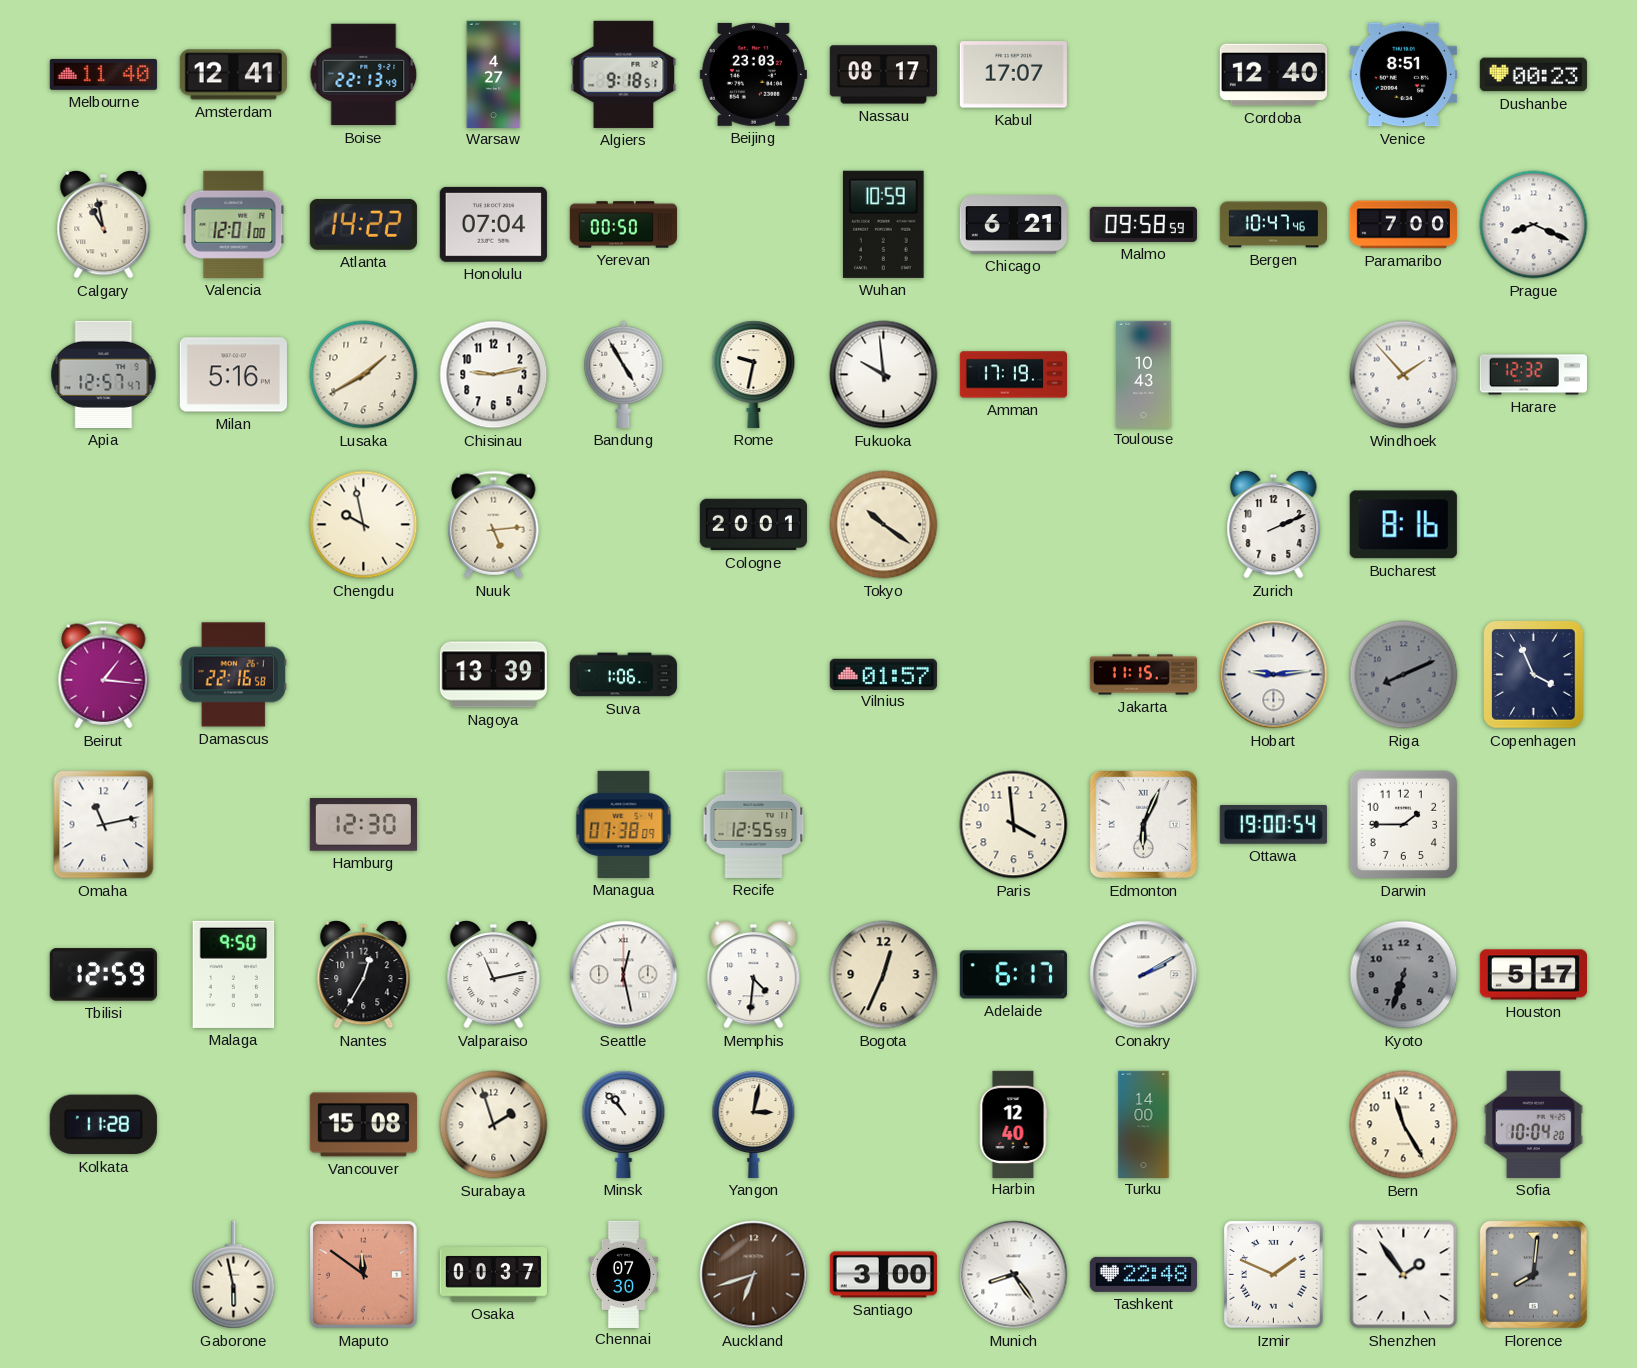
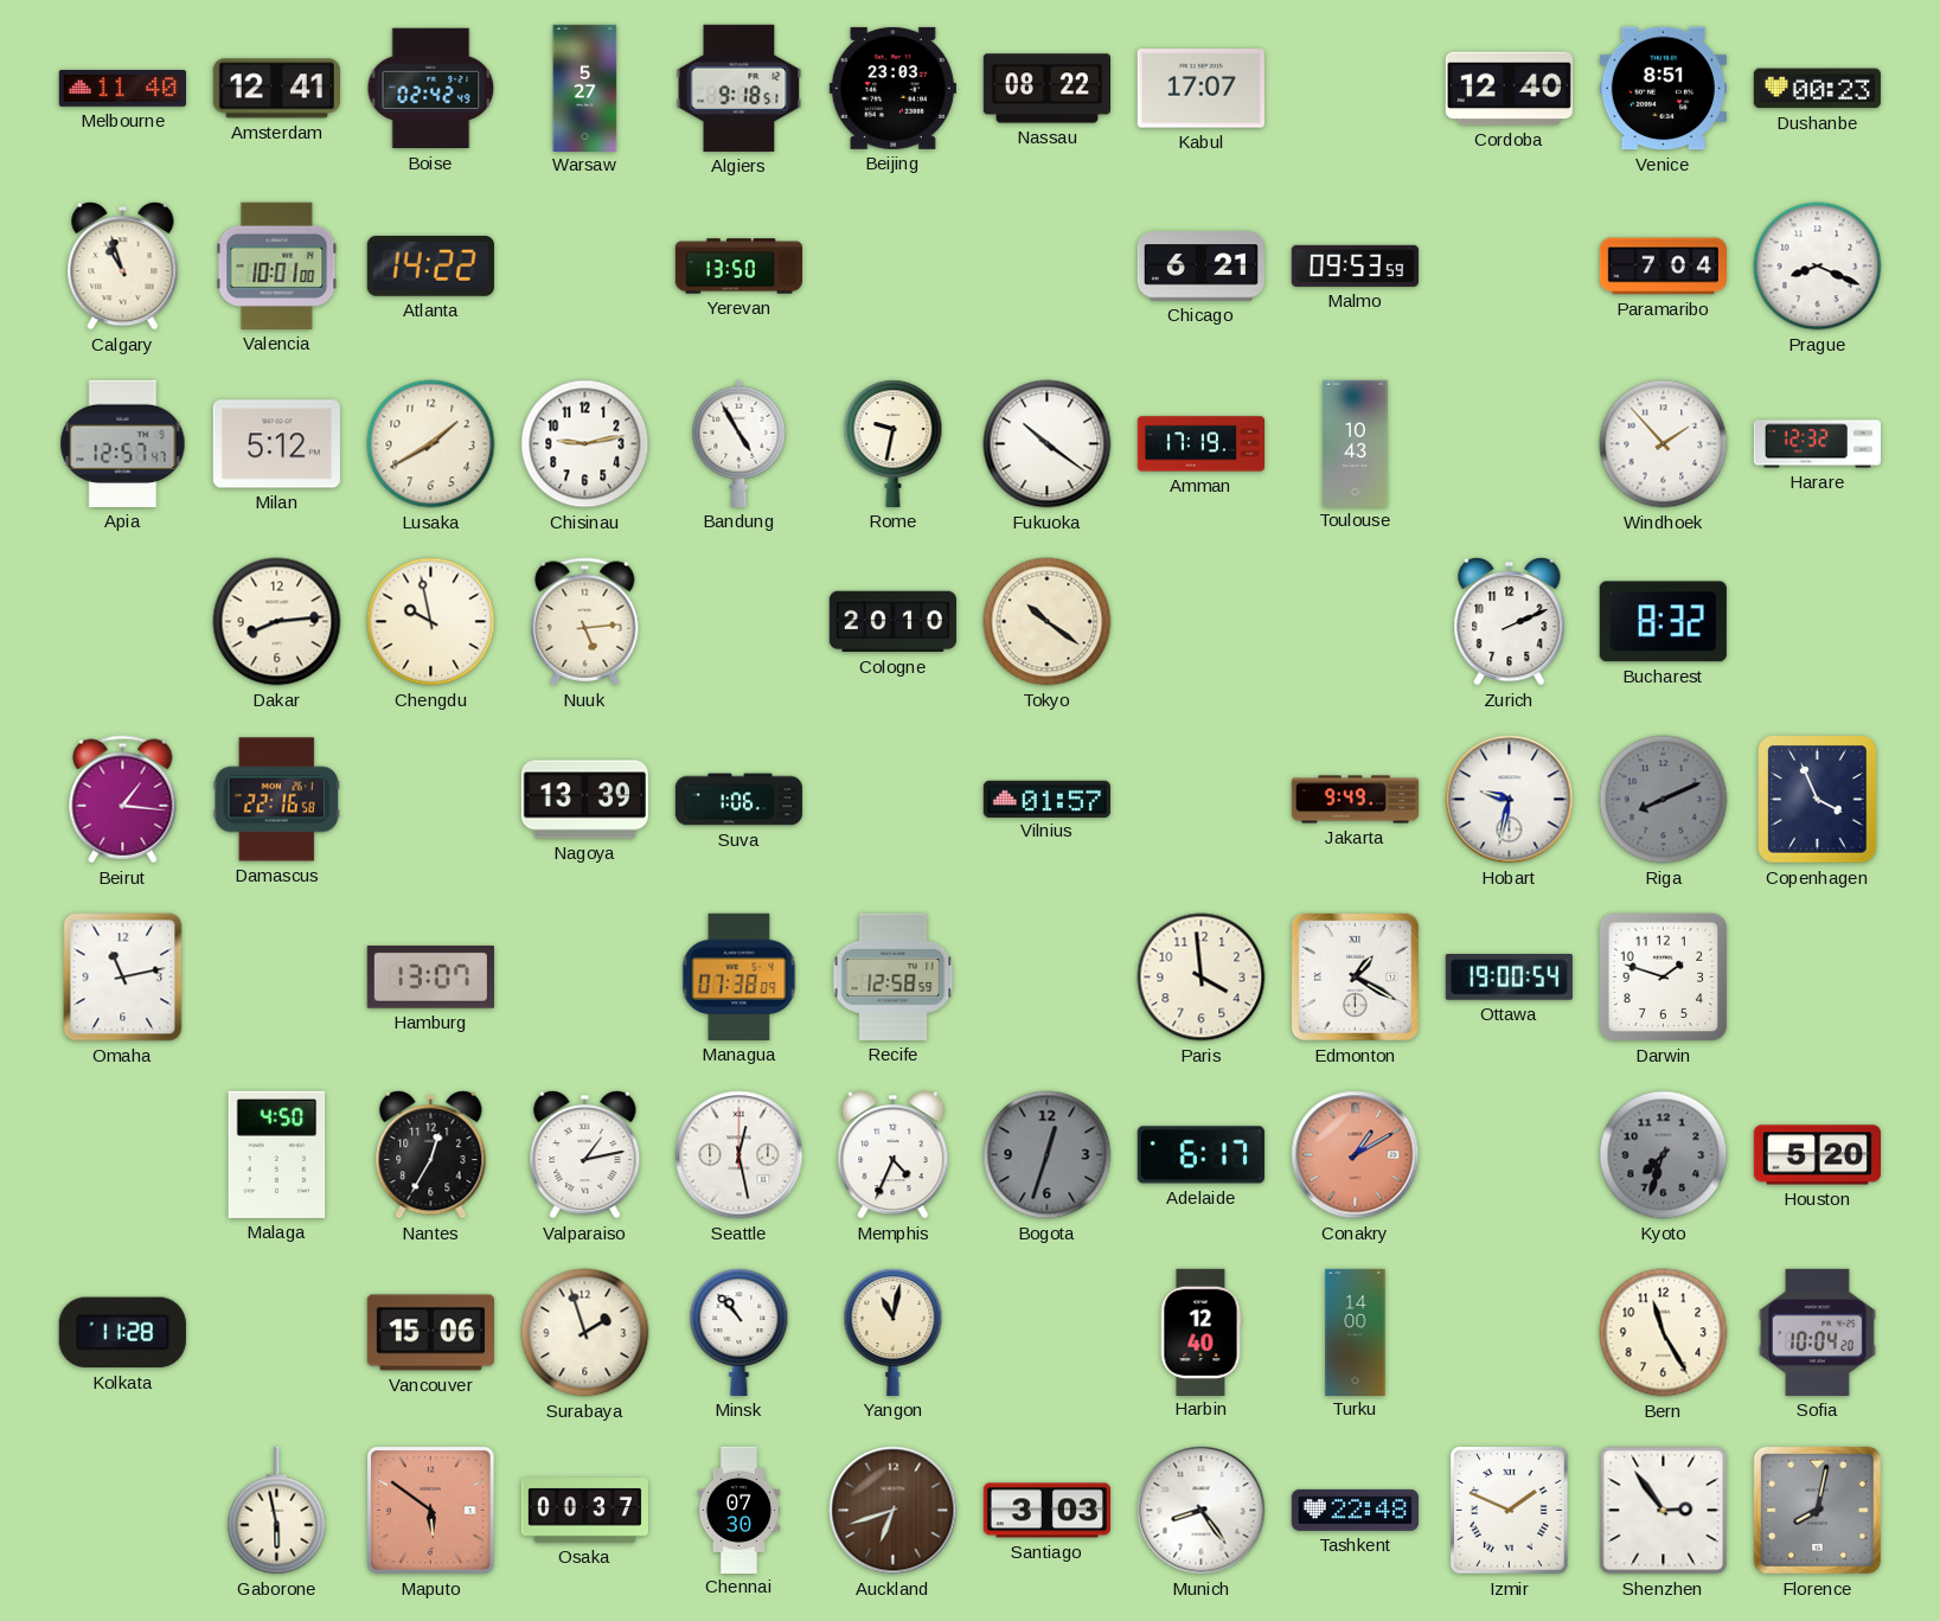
Boise: 22:13 -> 02:42 (431, 89)
Warsaw: 4:27 -> 5:27 (585, 88)
Nassau: 08:17 -> 08:22 (1046, 89)
Calgary: 10:58 -> 10:57 (123, 267)
Valencia: 12:01 -> 10:01 (277, 265)
Honolulu: 07:04 -> none (493, 224)
Yerevan: 00:50 -> 13:50 (738, 267)
Wuhan: 10:59 -> none (883, 224)
Malmo: 09:58 -> 09:53 (1355, 265)
Bergen: 10:47 -> none (1273, 225)
Paramaribo: 7:00 -> 7:04 (1663, 267)
Milan: 5:16 -> 5:12 (276, 444)
Fukuoka: 9:59 -> 10:21 (1048, 444)
Dakar: none -> 8:14 (277, 622)
Cologne: 20:01 -> 20:10 (892, 622)
Bucharest: 8:16 -> 8:32 (1663, 622)
Jakarta: 11:15 -> 9:49 (1355, 800)
Hobart: 9:14 -> 9:32 (1510, 800)
Hamburg: 12:30 -> 13:07 (430, 978)
Recife: 12:55 -> 12:58 (894, 976)
Edmonton: 6:04 -> 1:20 (1355, 976)
Darwin: 1:45 -> 1:48 (1664, 978)
Tbilisi: 12:59 -> none (103, 975)
Malaga: 9:50 -> 4:50 (277, 1154)
Valparaiso: 11:13 -> 1:13 (585, 1155)
Memphis: 4:31 -> 4:34 (894, 1155)
Bogota: 12:34 -> 12:33 (1048, 1155)
Bogota dial: cream -> grey (1048, 1155)
Conakry: 2:10 -> 1:10 (1356, 1155)
Conakry dial: white -> salmon (1356, 1155)
Kyoto: 6:33 -> 7:33 (1664, 1155)
Houston: 5:17 -> 5:20 (1817, 1155)
Vancouver: 15:08 -> 15:06 (430, 1333)
Yangon: 3:02 -> 11:02 (894, 1332)
Maputo: 11:51 -> 5:51 (430, 1510)
Santiago: 3:00 -> 3:03 (1046, 1511)
Shenzhen: 1:54 -> 2:54 (1664, 1511)
Florence: 8:01 -> 8:02 (1817, 1510)
